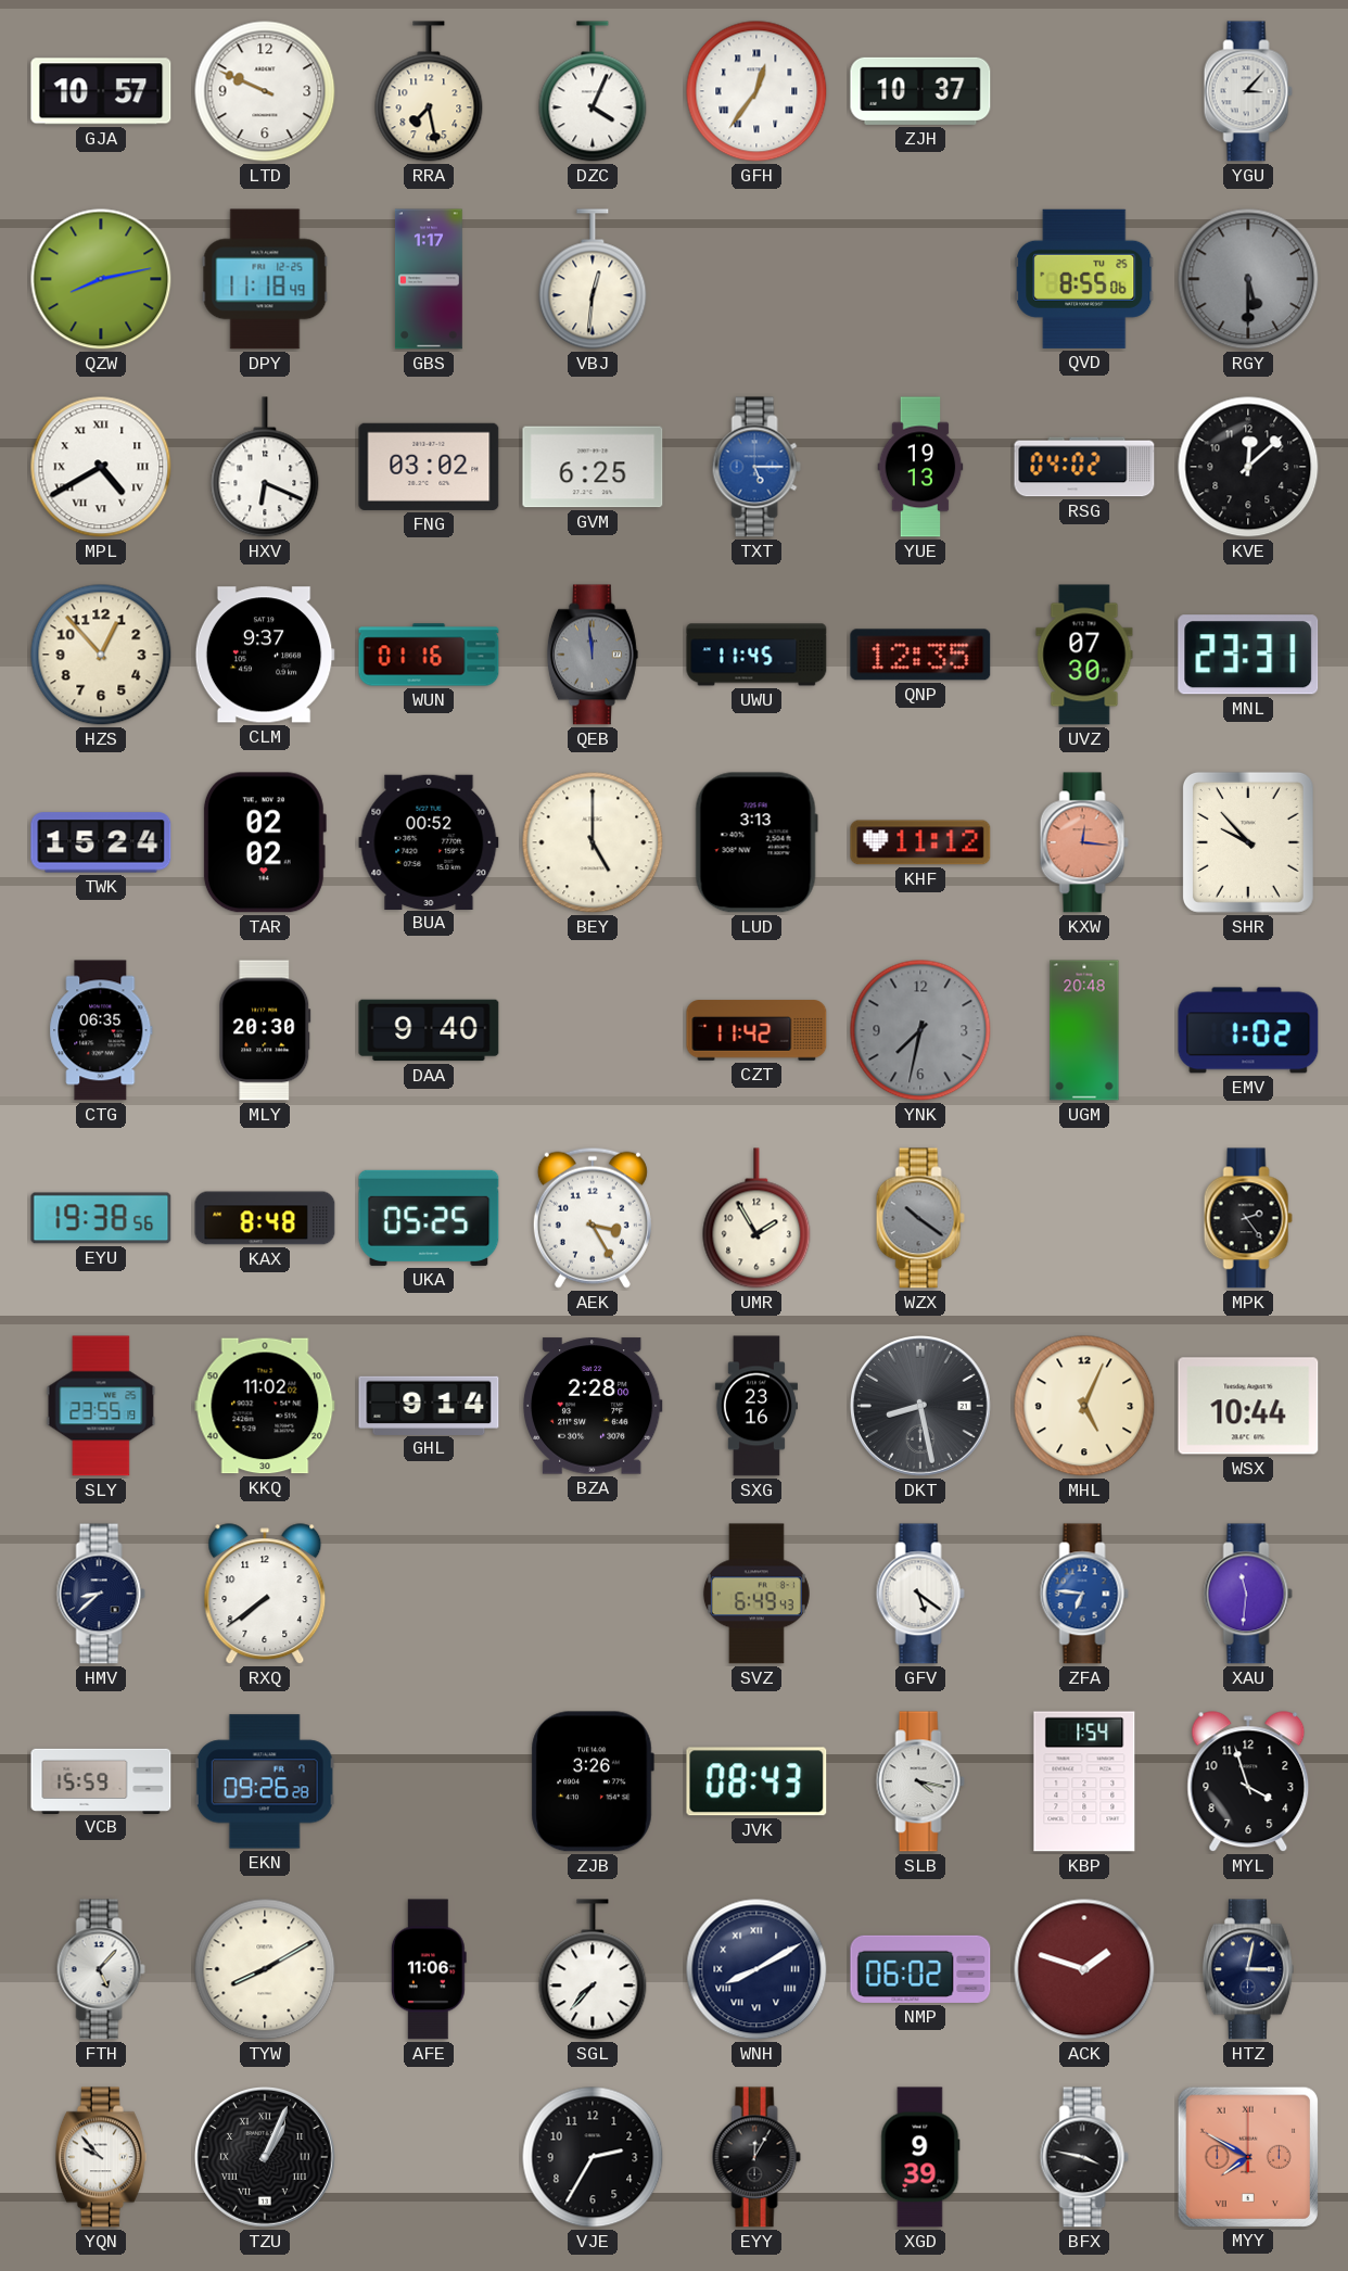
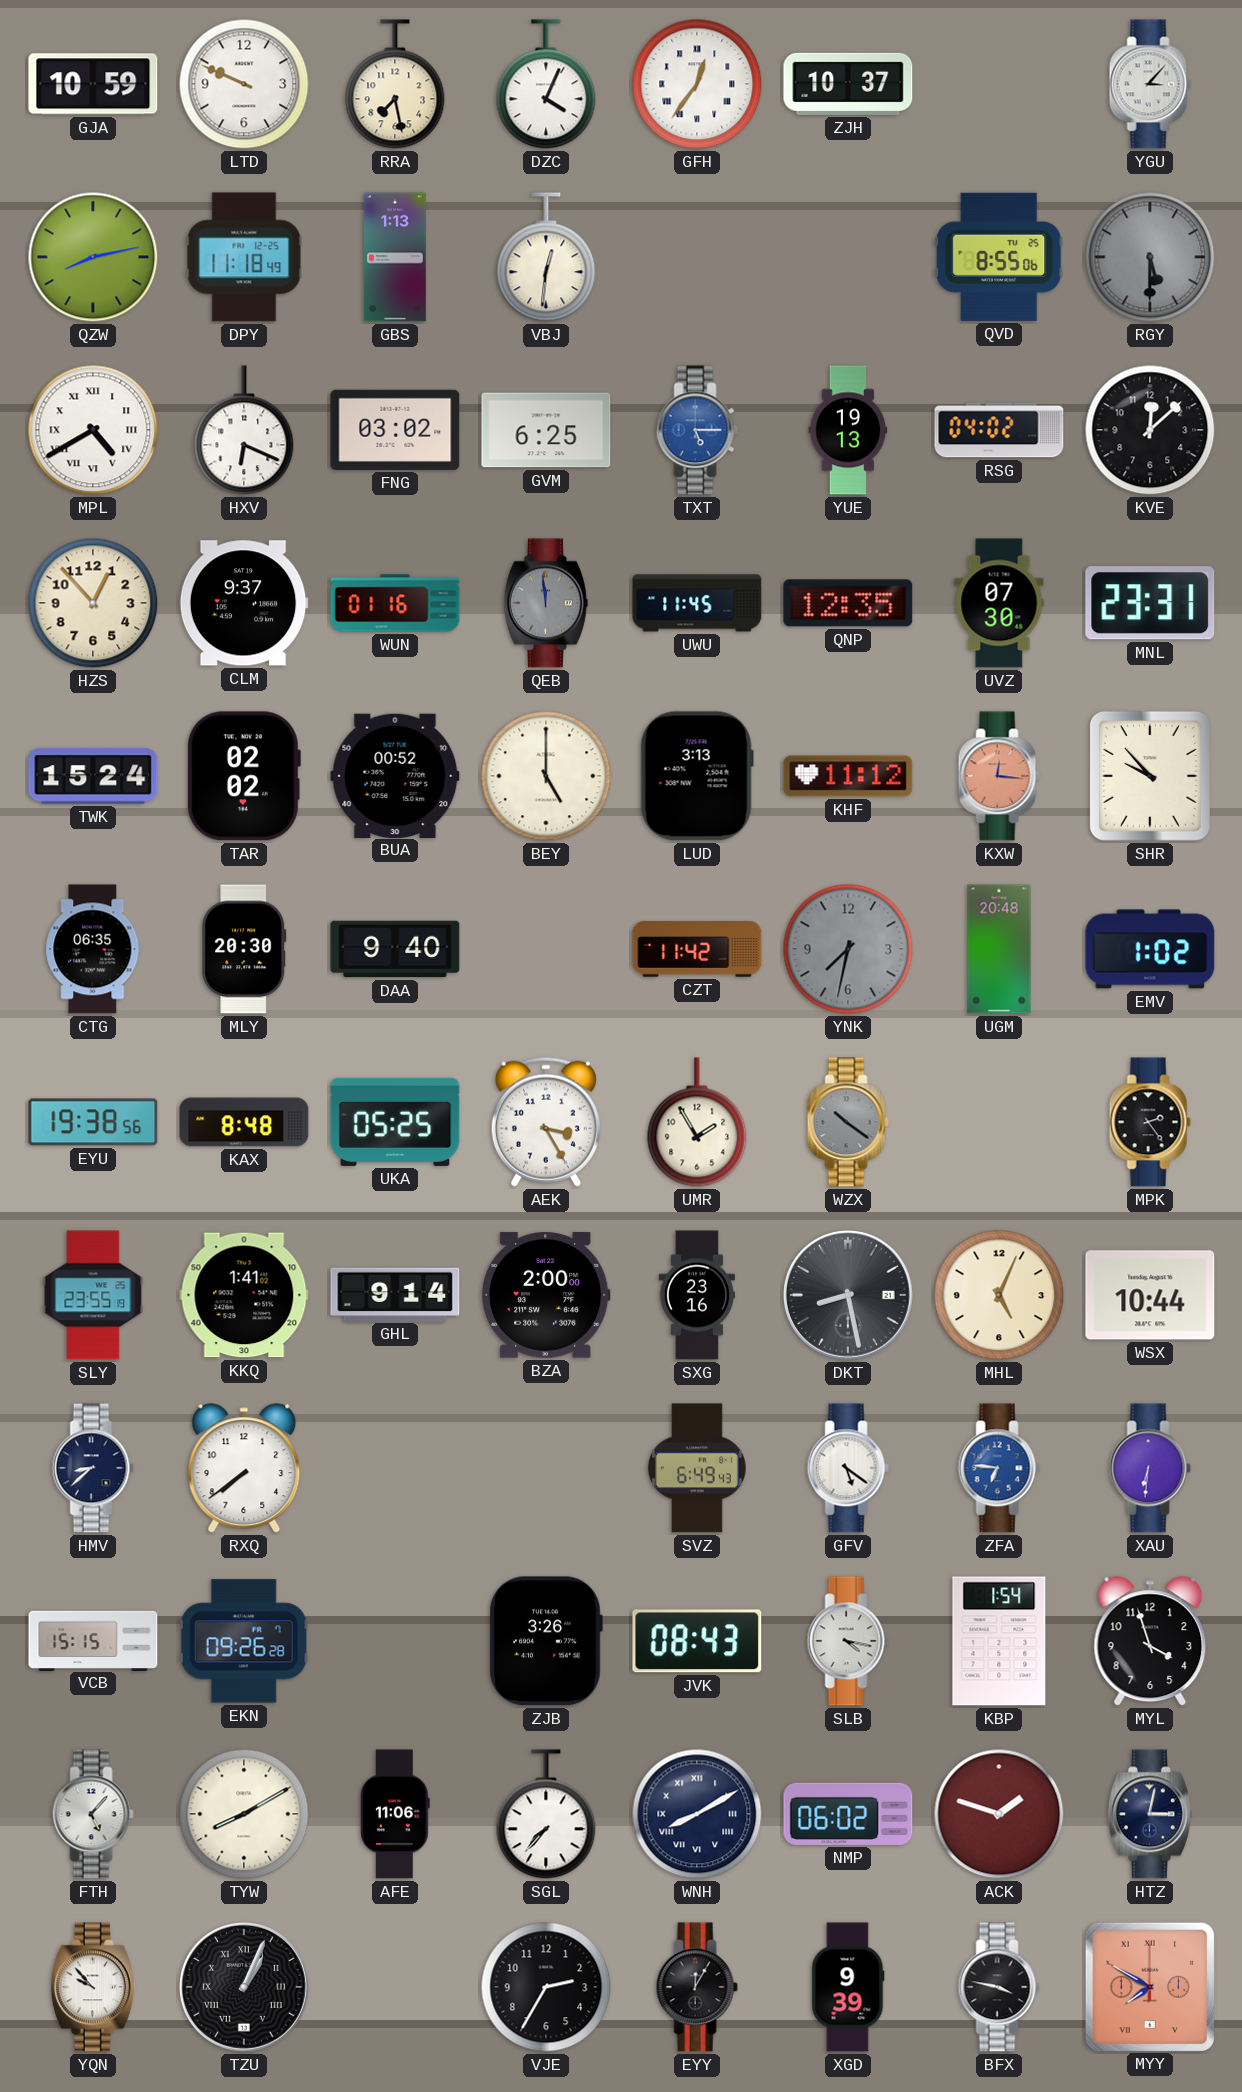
GJA: 10:57 -> 10:59 (93, 84)
GBS: 1:17 -> 1:13 (395, 257)
KKQ: 11:02 -> 1:41 (244, 1295)
BZA: 2:28 -> 2:00 (546, 1295)
XAU: 11:31 -> 6:31 (1150, 1468)
VCB: 15:59 -> 15:15 (93, 1640)
